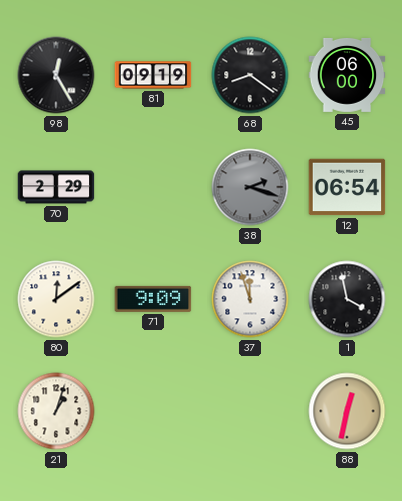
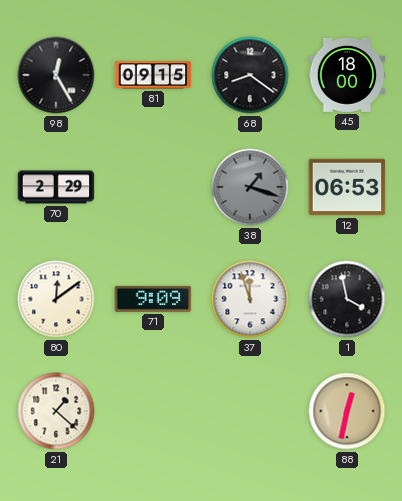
81: 09:19 -> 09:15 (153, 75)
45: 06:00 -> 18:00 (347, 75)
38: 2:18 -> 1:18 (250, 187)
12: 06:54 -> 06:53 (347, 187)
21: 1:03 -> 1:22 (56, 411)
